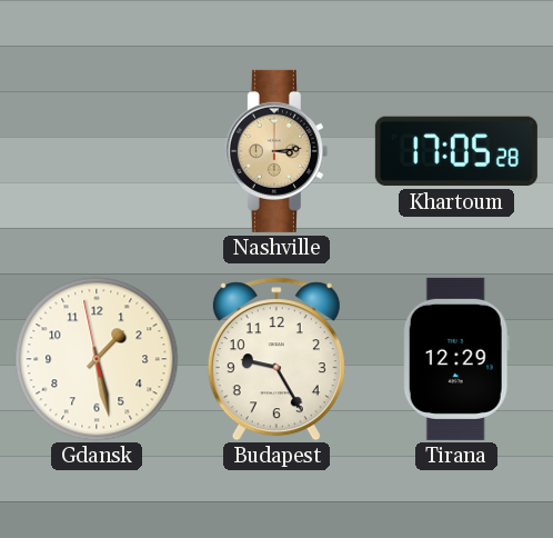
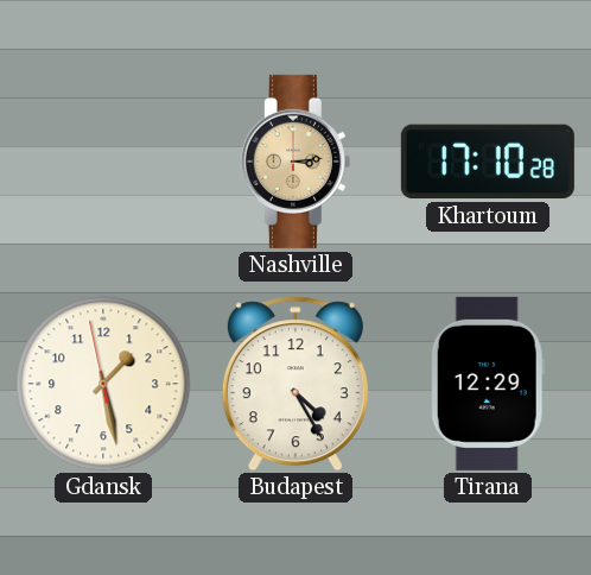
Khartoum: 17:05 -> 17:10 (488, 162)
Budapest: 9:25 -> 4:25 (295, 384)
